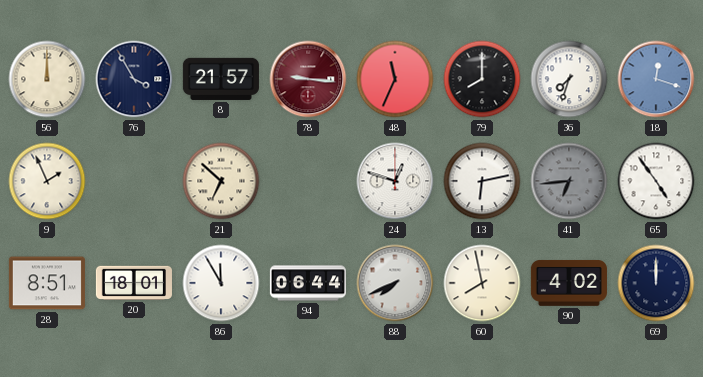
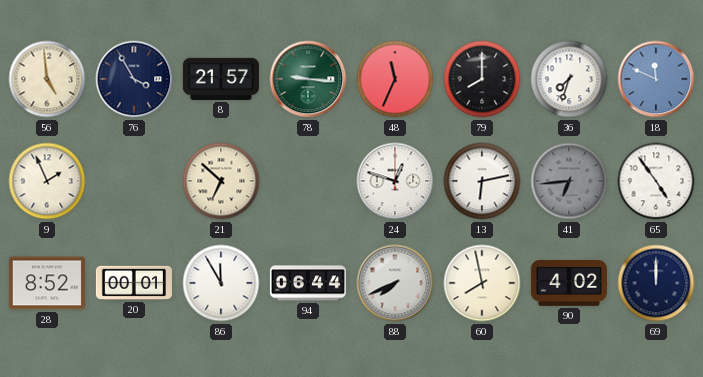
56: 12:00 -> 4:59 (47, 79)
78 dial: burgundy -> green (308, 79)
18: 12:18 -> 11:49 (656, 79)
28: 8:51 -> 8:52 (47, 283)
20: 18:01 -> 00:01 (134, 283)
